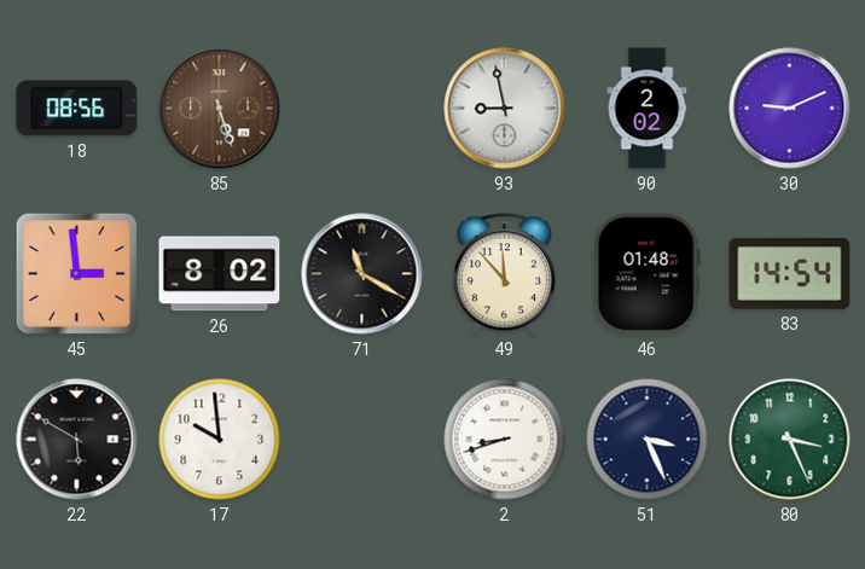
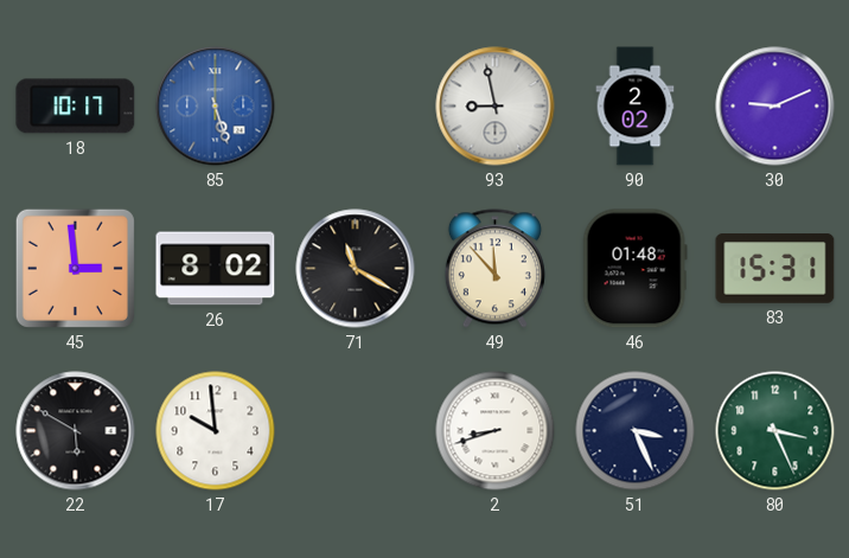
18: 08:56 -> 10:17 (76, 107)
85 dial: brown -> blue (216, 107)
83: 14:54 -> 15:31 (775, 269)
